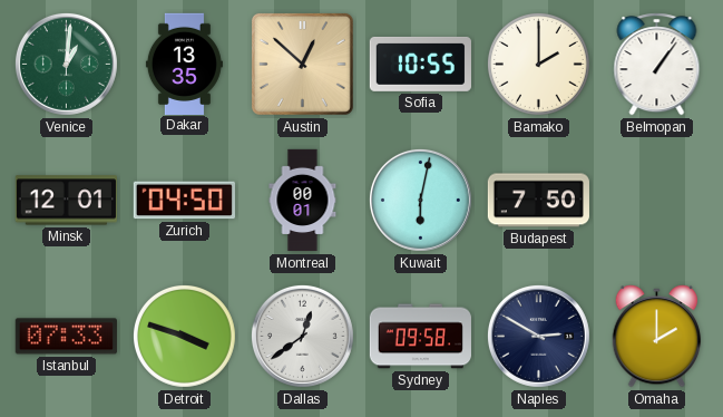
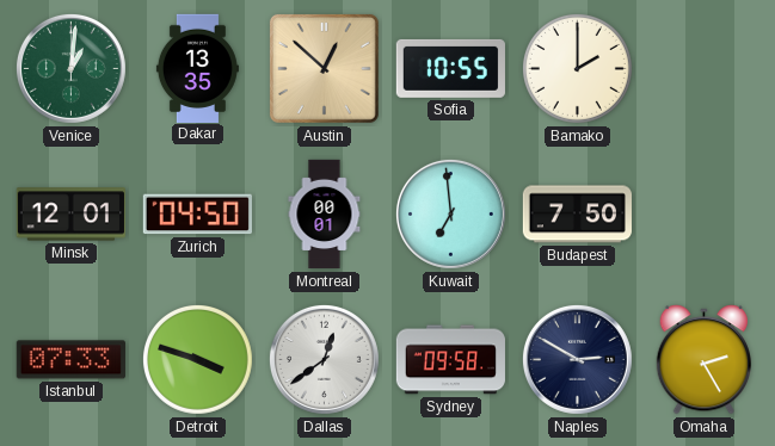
Belmopan: 1:06 -> none (657, 65)
Kuwait: 6:02 -> 6:59 (450, 213)
Omaha: 2:00 -> 2:25 (705, 360)
